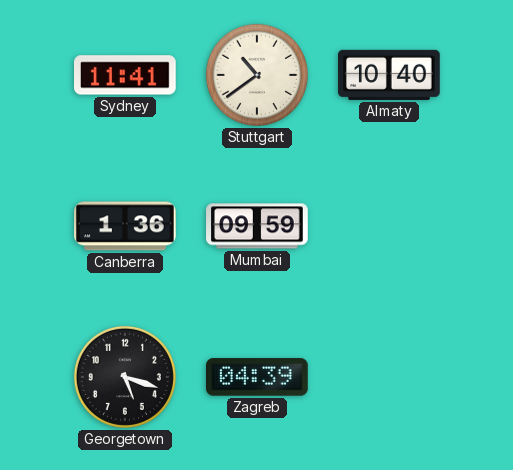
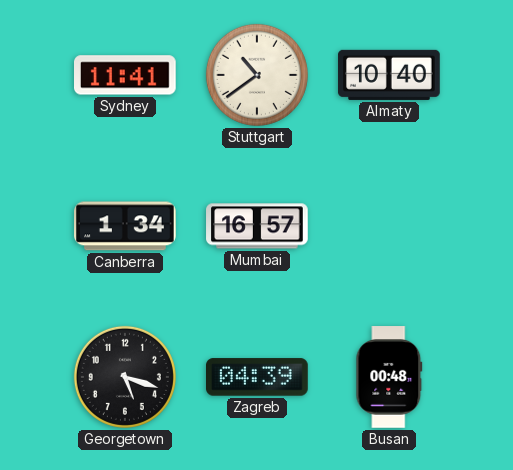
Canberra: 1:36 -> 1:34 (126, 226)
Mumbai: 09:59 -> 16:57 (257, 226)
Busan: none -> 00:48 (389, 377)
